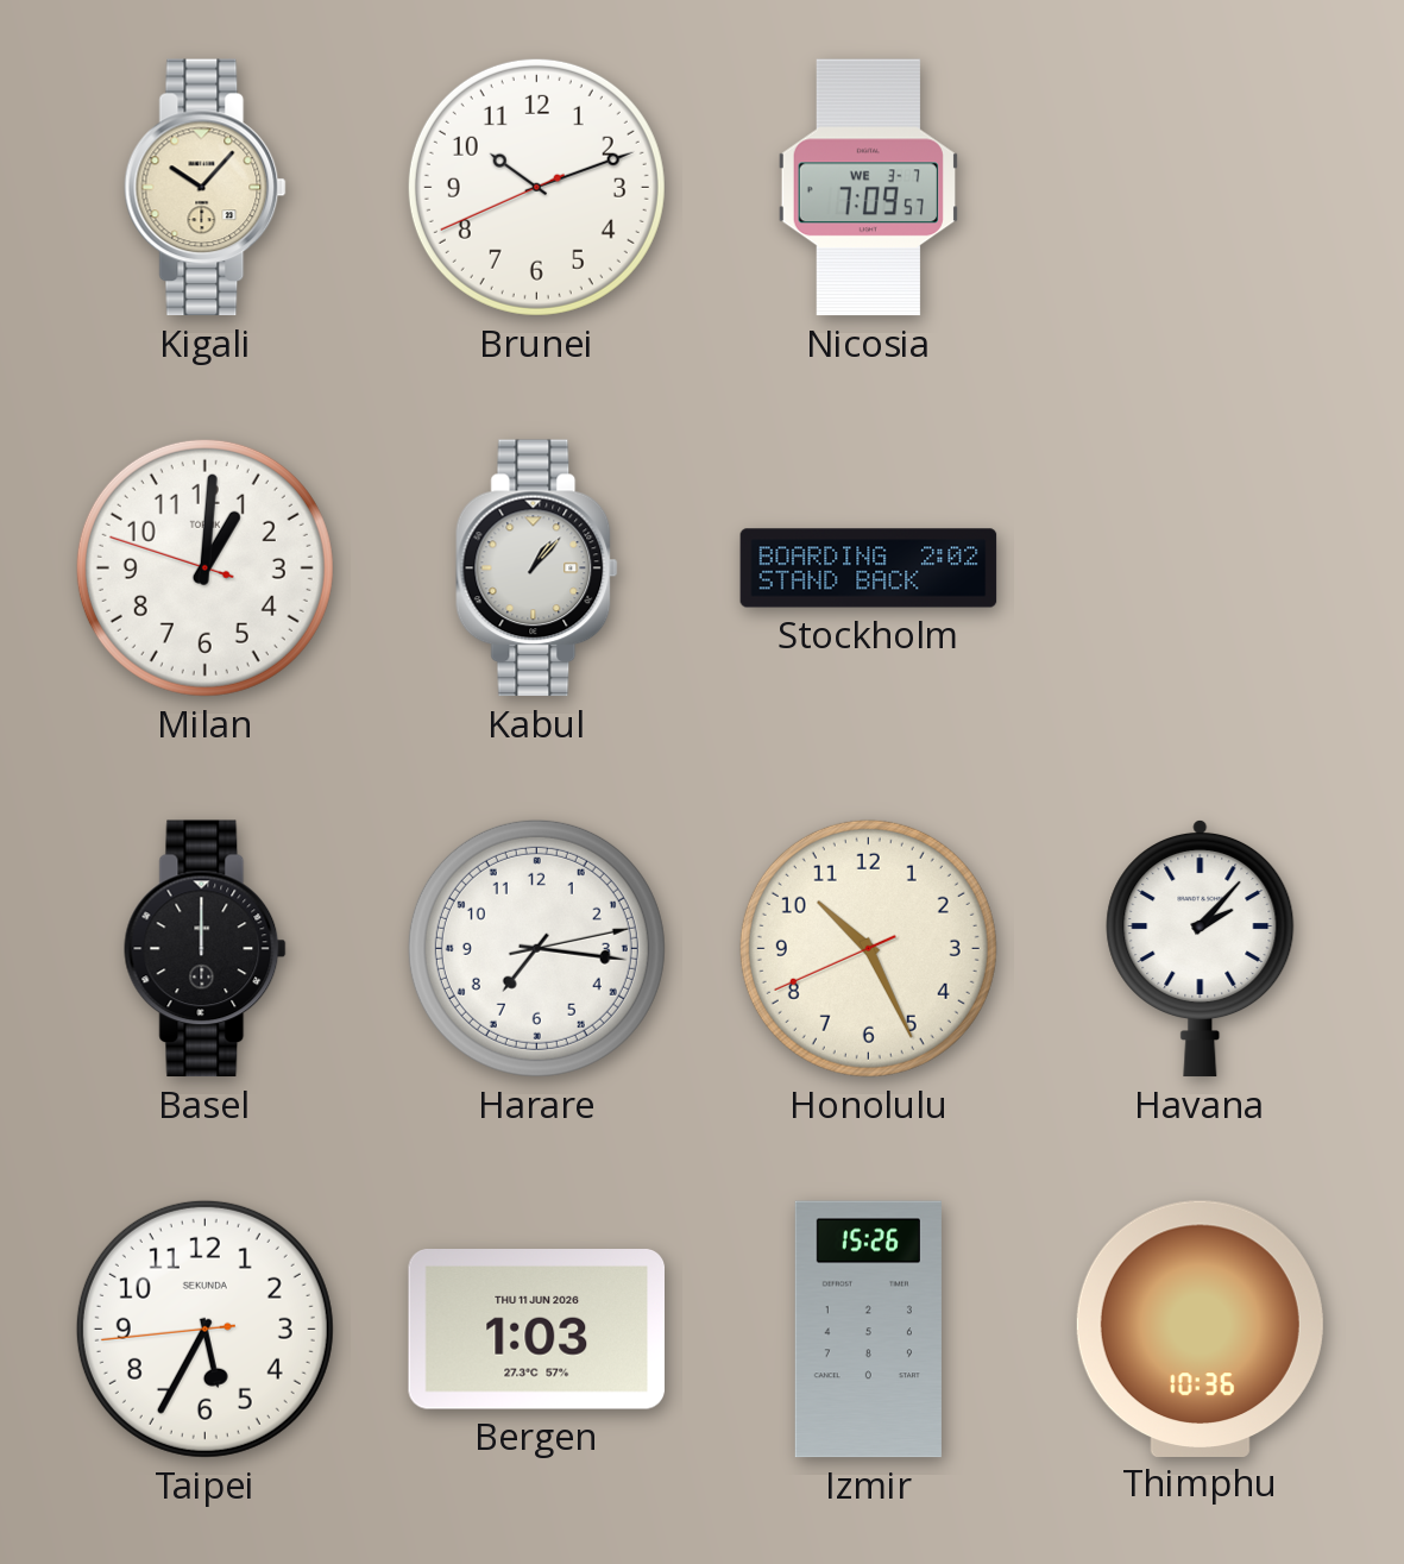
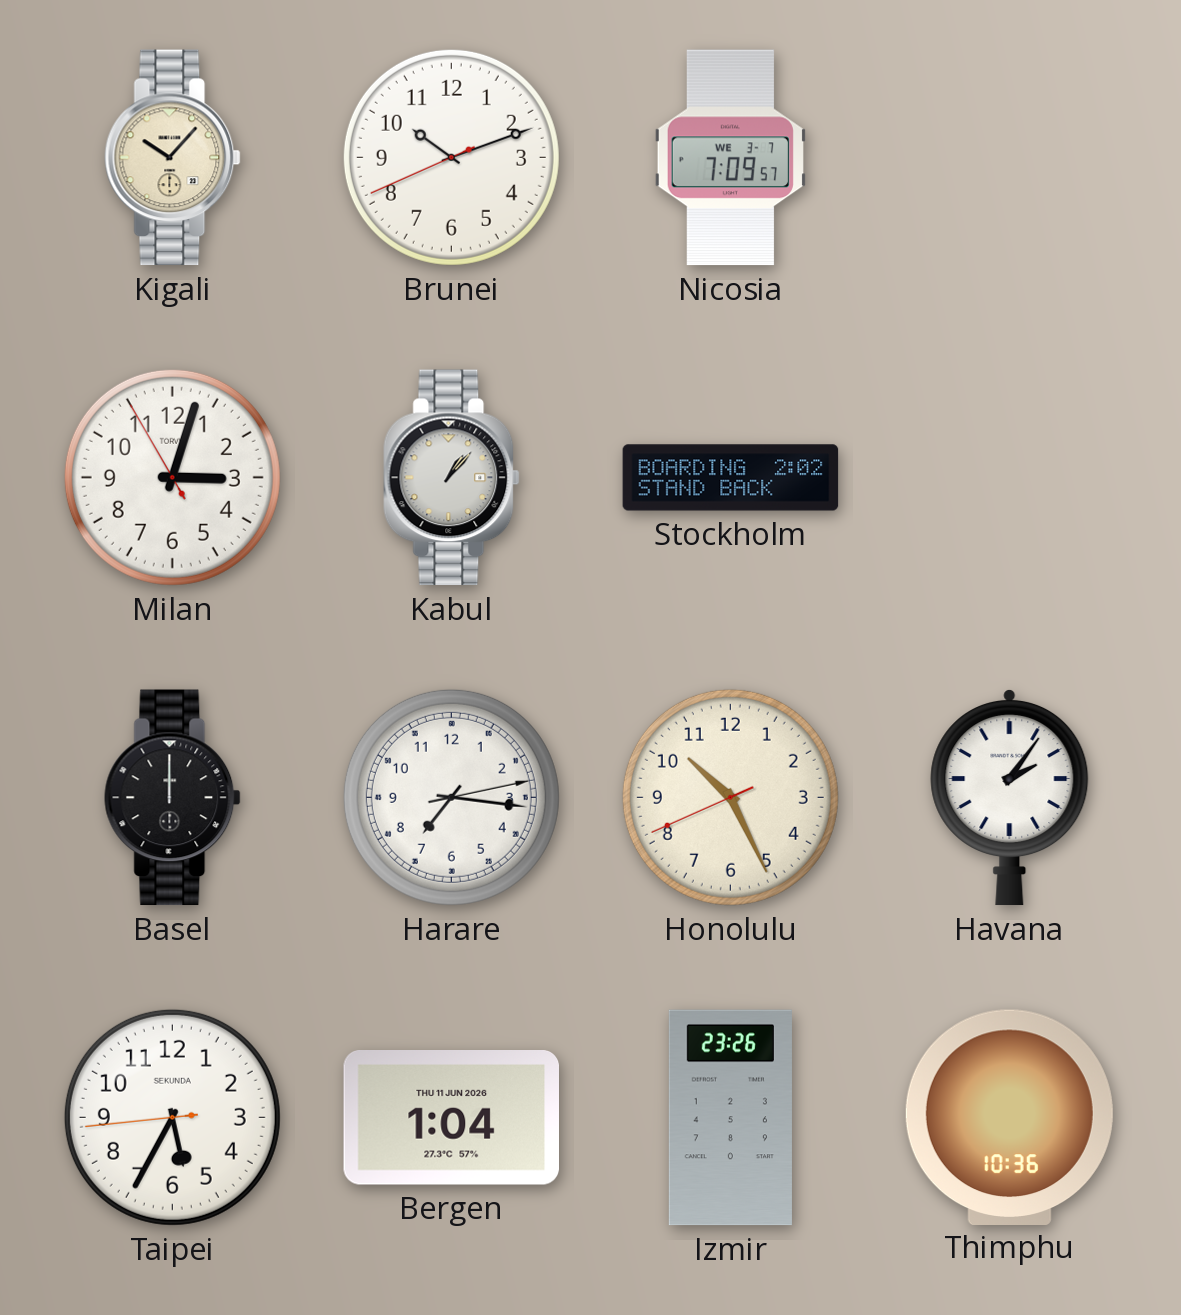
Milan: 1:00 -> 3:02 (172, 477)
Havana: 2:07 -> 2:06 (1010, 797)
Bergen: 1:03 -> 1:04 (451, 1118)
Izmir: 15:26 -> 23:26 (730, 1118)
